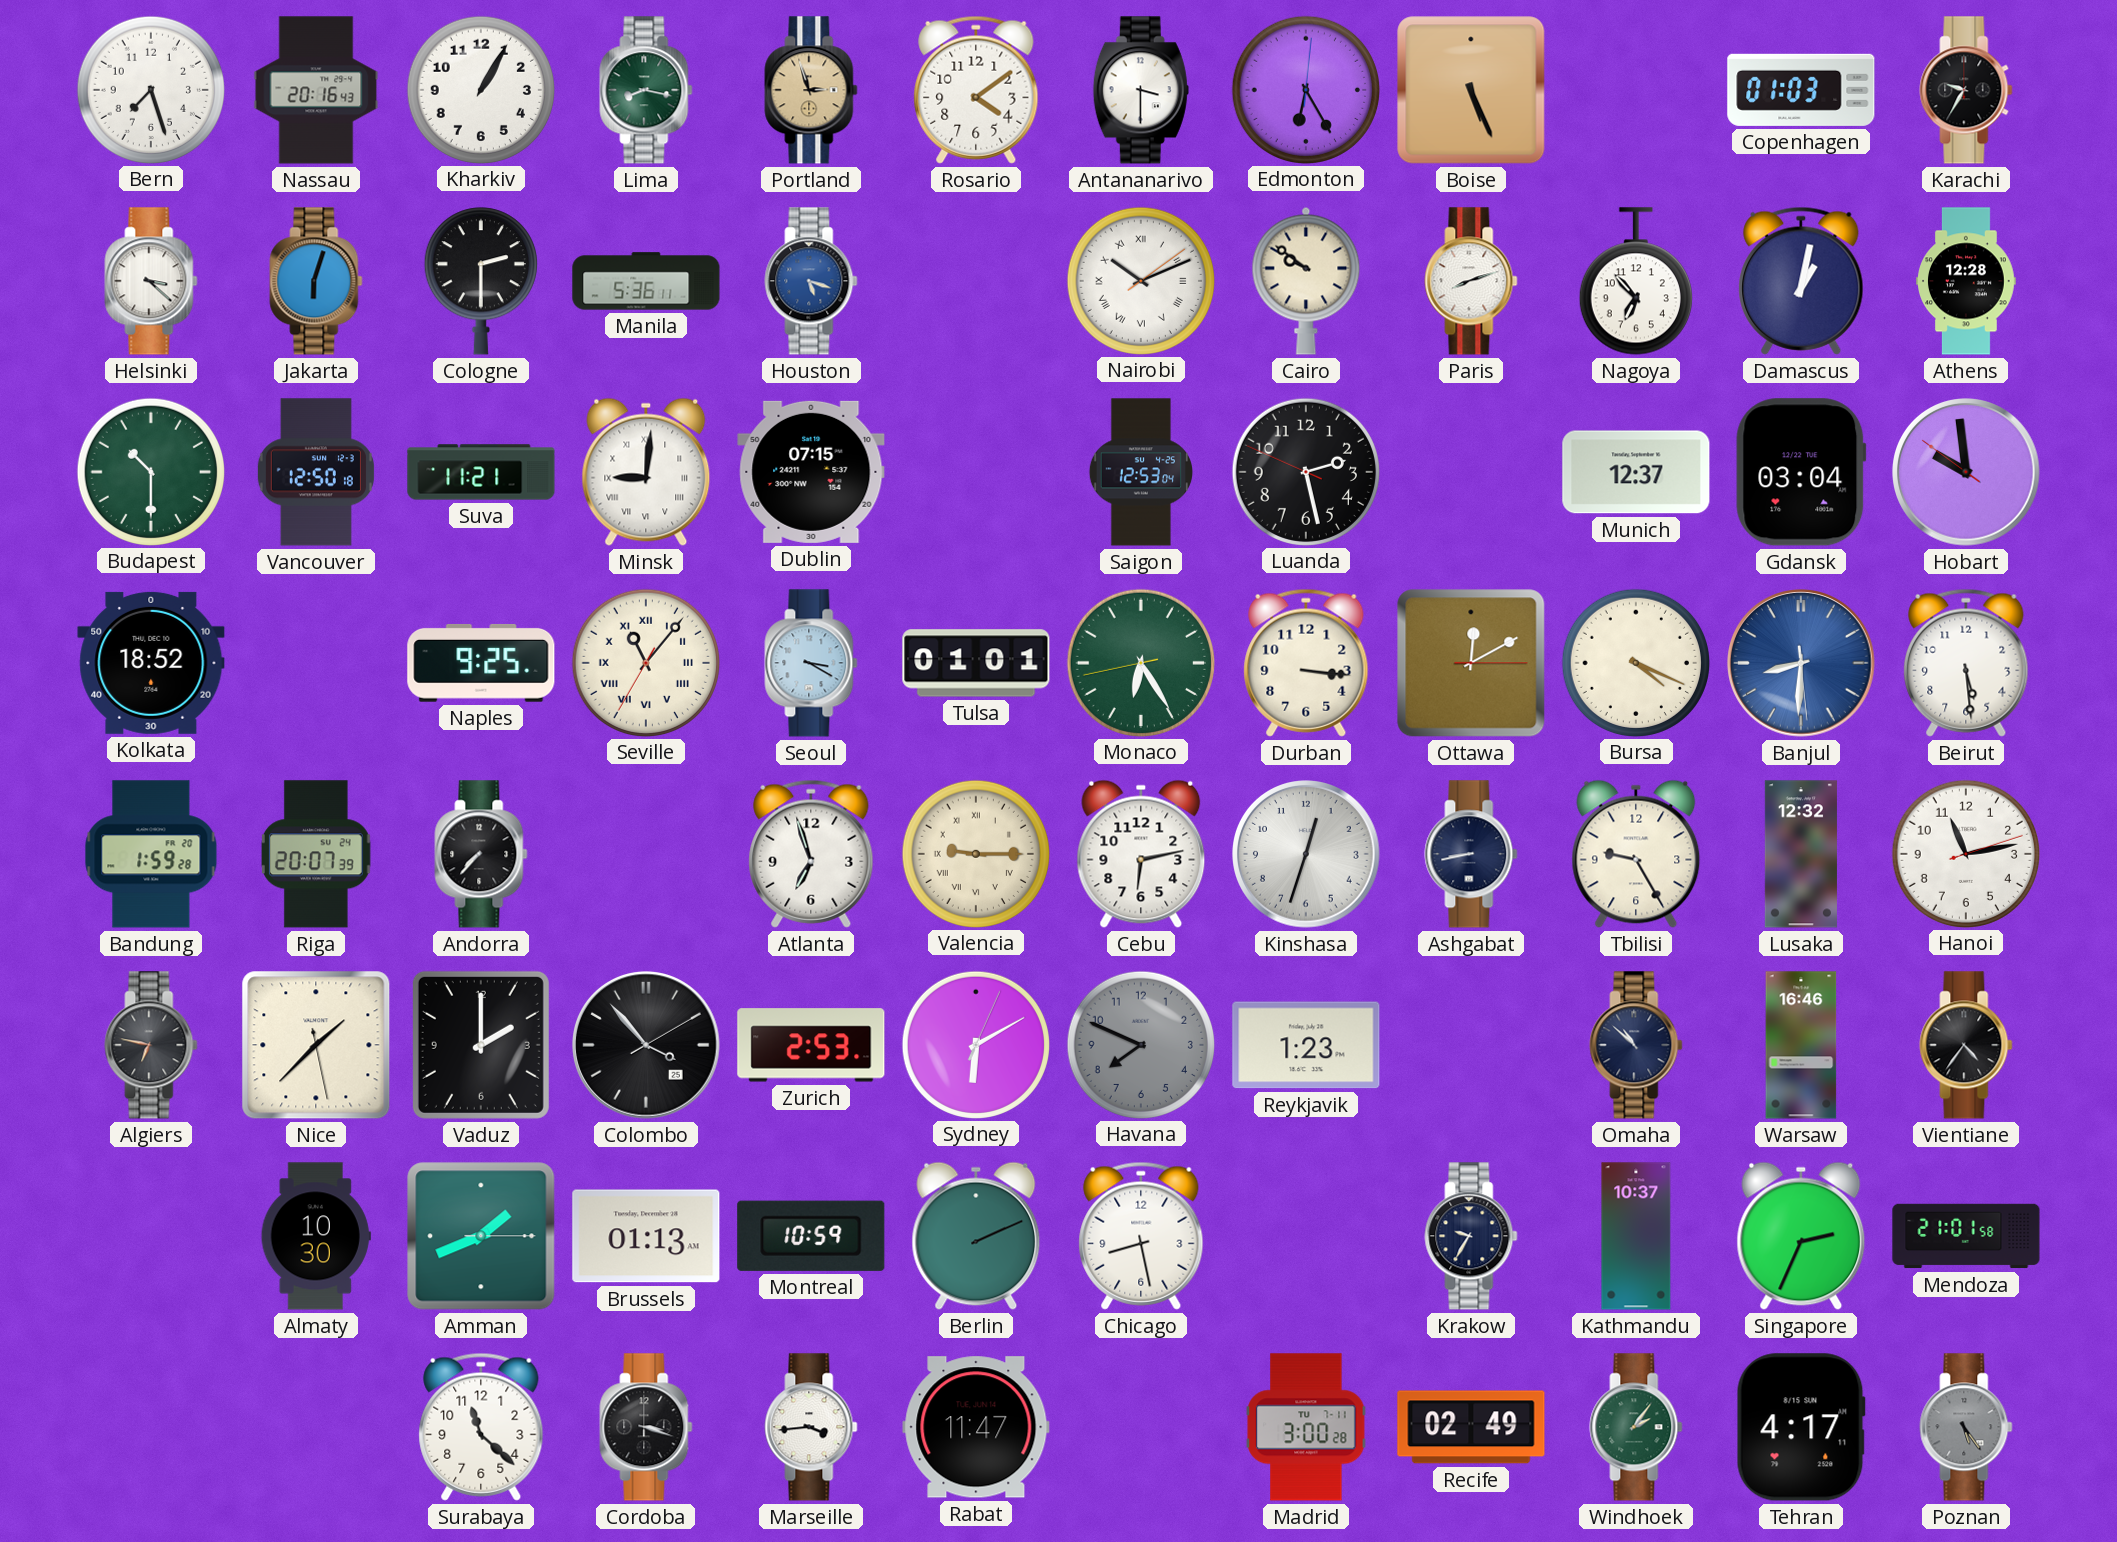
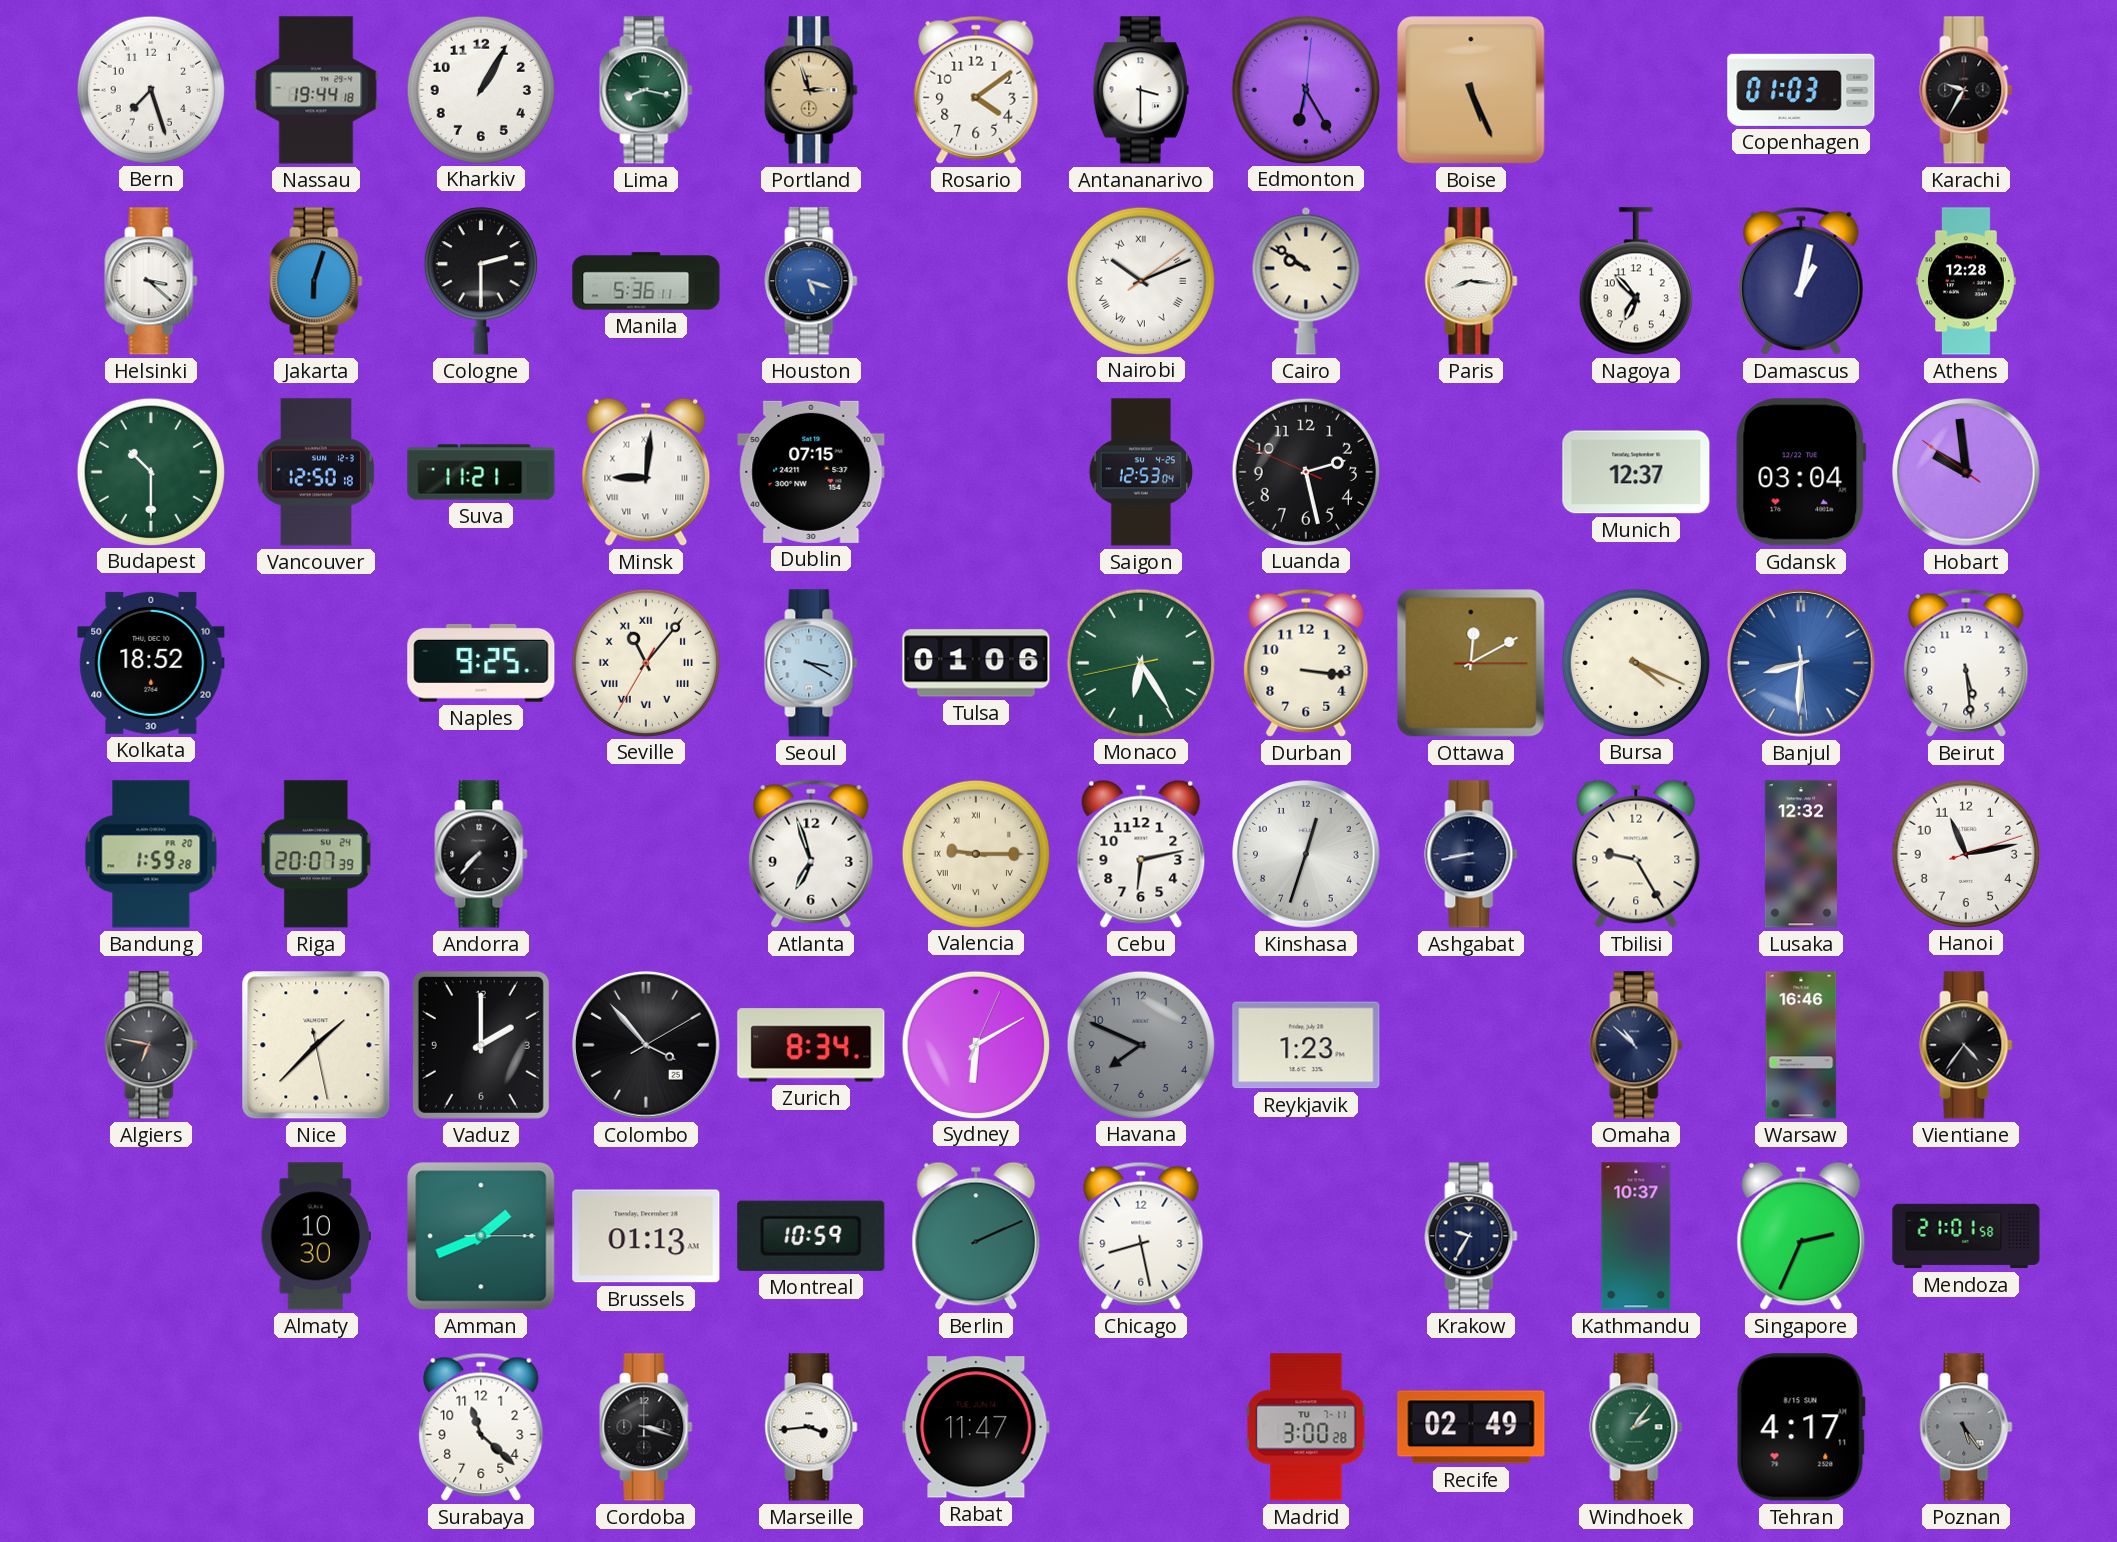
Nassau: 20:16 -> 19:44 (316, 90)
Paris: 8:12 -> 8:16 (1471, 281)
Tulsa: 01:01 -> 01:06 (976, 663)
Zurich: 2:53 -> 8:34 (811, 1045)
